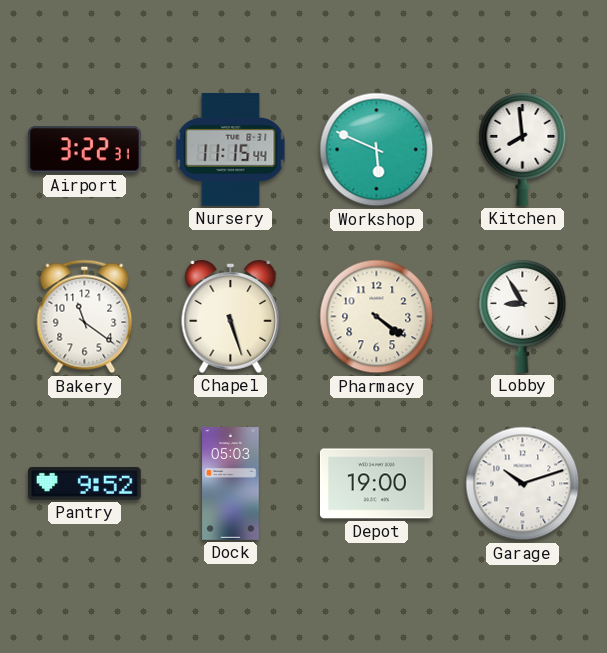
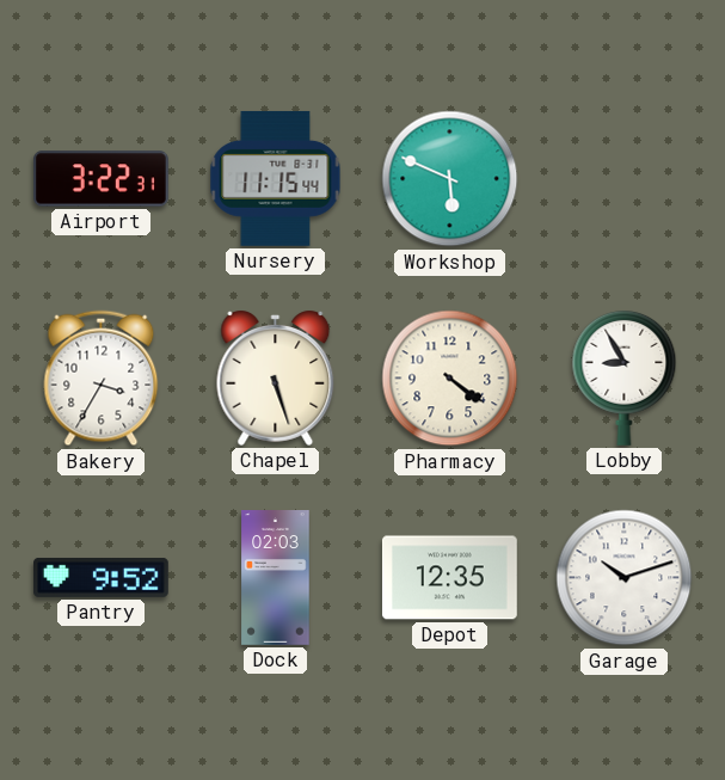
Kitchen: 7:59 -> none (523, 149)
Bakery: 11:21 -> 3:35 (102, 379)
Dock: 05:03 -> 02:03 (276, 578)
Depot: 19:00 -> 12:35 (450, 578)
